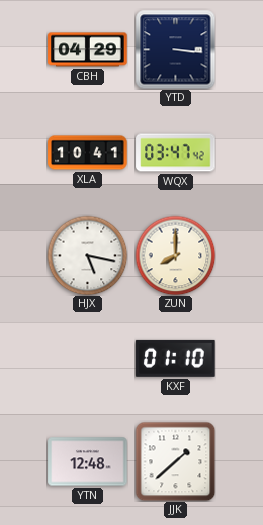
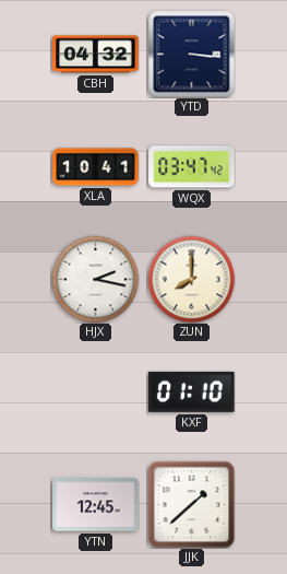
CBH: 04:29 -> 04:32 (96, 55)
HJX: 5:17 -> 2:17 (95, 279)
YTN: 12:48 -> 12:45 (96, 505)
